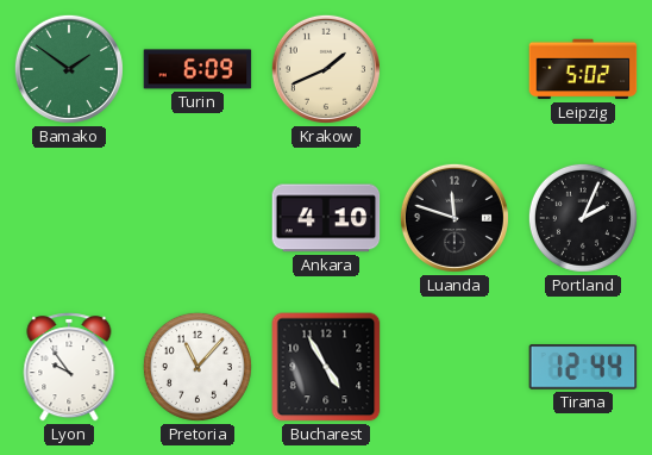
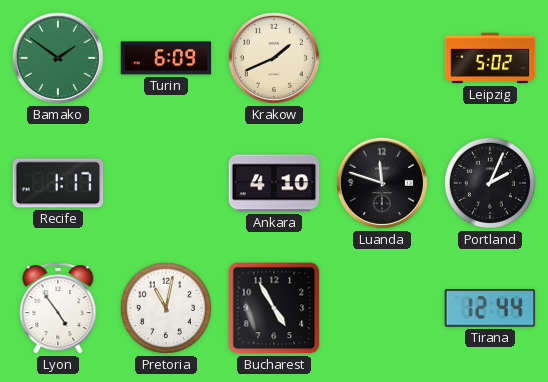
Recife: none -> 1:17 (58, 183)
Lyon: 9:54 -> 4:54 (58, 308)
Pretoria: 11:07 -> 11:02 (166, 308)
